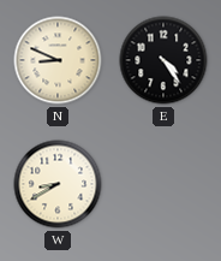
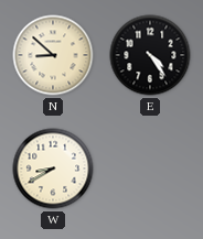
N: 8:49 -> 8:52 (53, 55)
